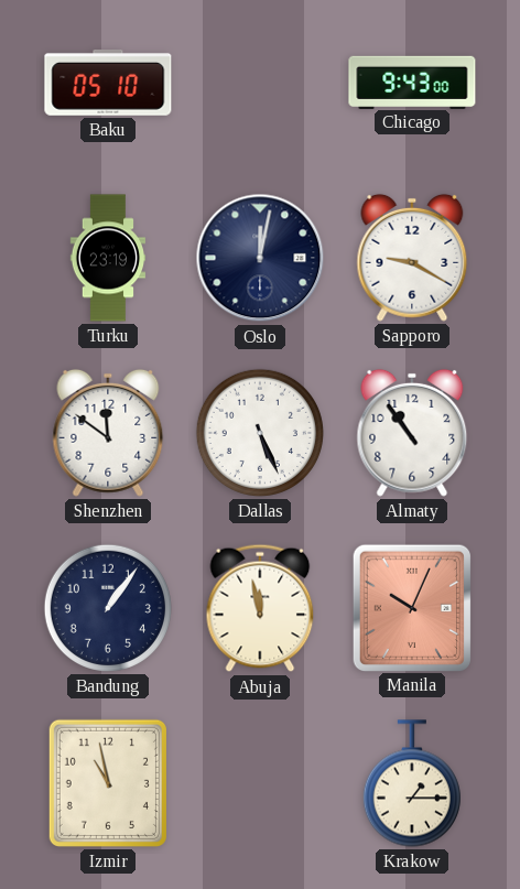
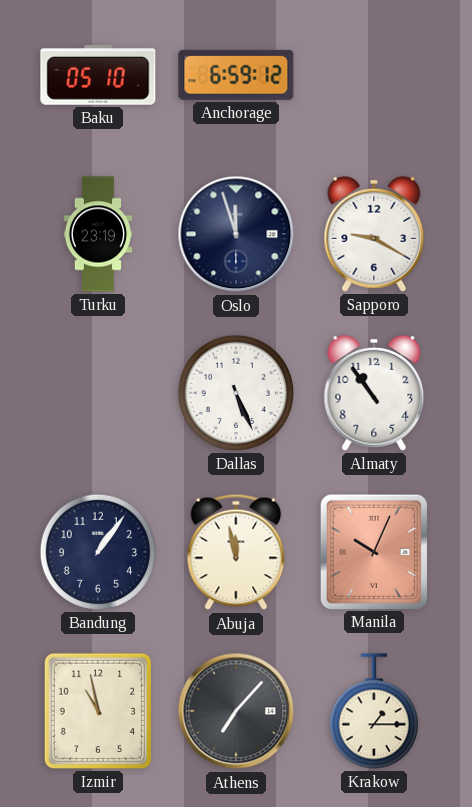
Anchorage: none -> 6:59 (236, 75)
Chicago: 9:43 -> none (412, 82)
Oslo: 12:02 -> 11:57 (236, 234)
Shenzhen: 11:51 -> none (108, 433)
Athens: none -> 7:07 (236, 711)
